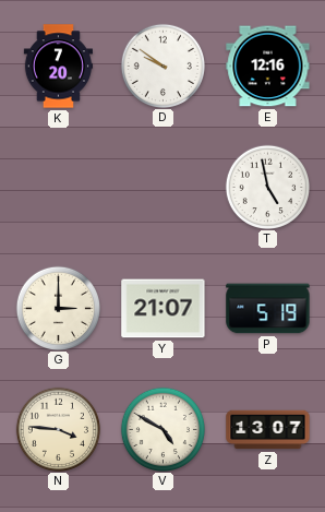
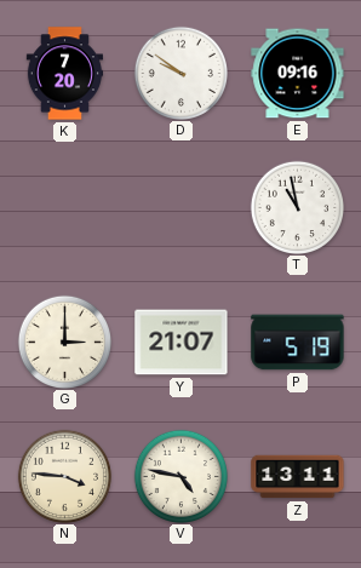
E: 12:16 -> 09:16 (298, 74)
T: 4:58 -> 10:58 (297, 207)
V: 4:50 -> 4:47 (180, 476)
Z: 13:07 -> 13:11 (298, 477)
